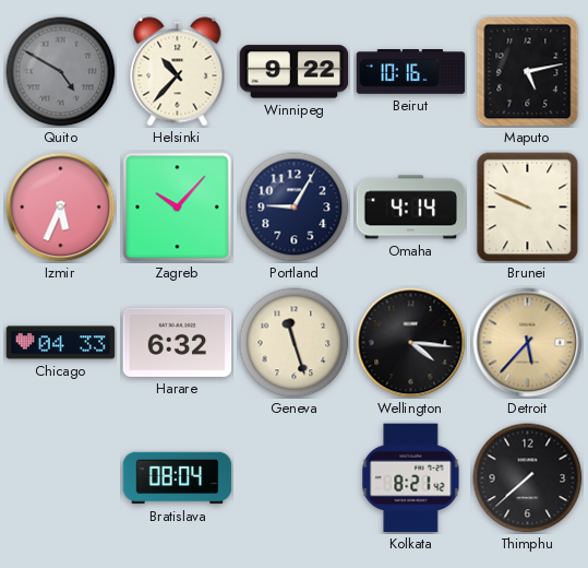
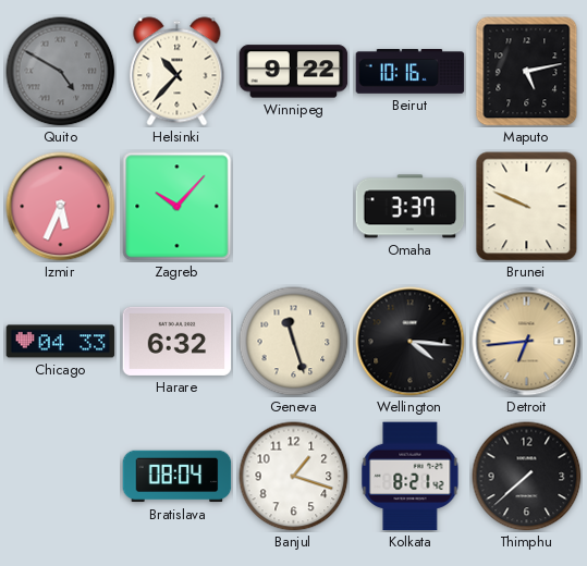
Portland: 9:05 -> none (295, 208)
Omaha: 4:14 -> 3:37 (411, 207)
Detroit: 5:37 -> 6:44 (527, 342)
Banjul: none -> 1:18 (294, 477)
